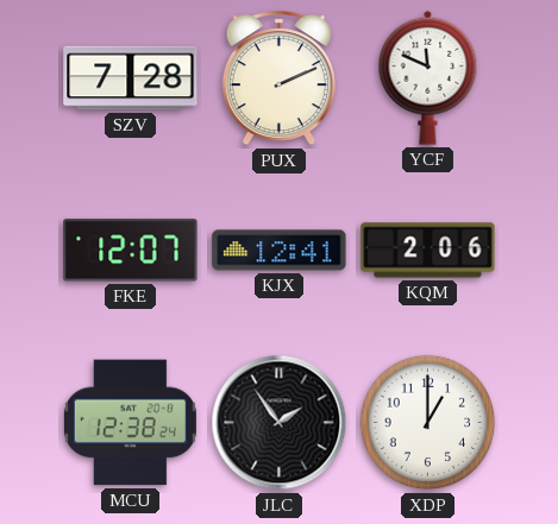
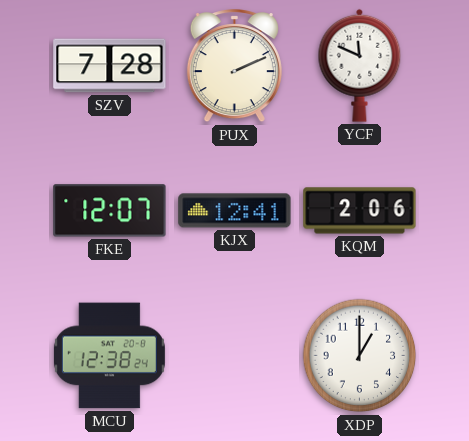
JLC: 1:54 -> none (280, 423)
